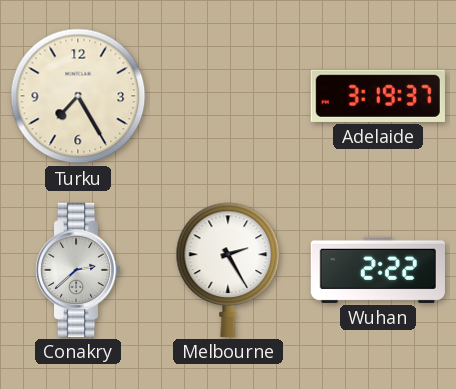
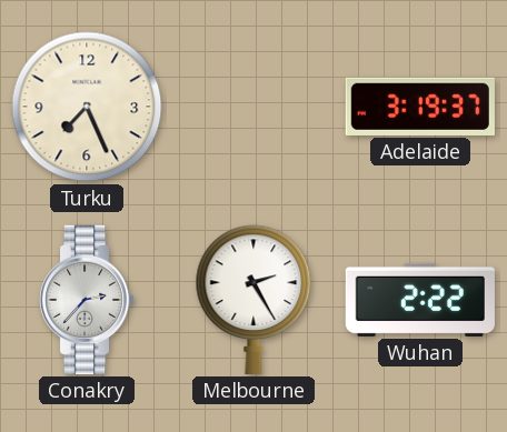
Turku: 7:25 -> 7:26 (87, 107)
Conakry: 2:38 -> 2:37 (87, 300)
